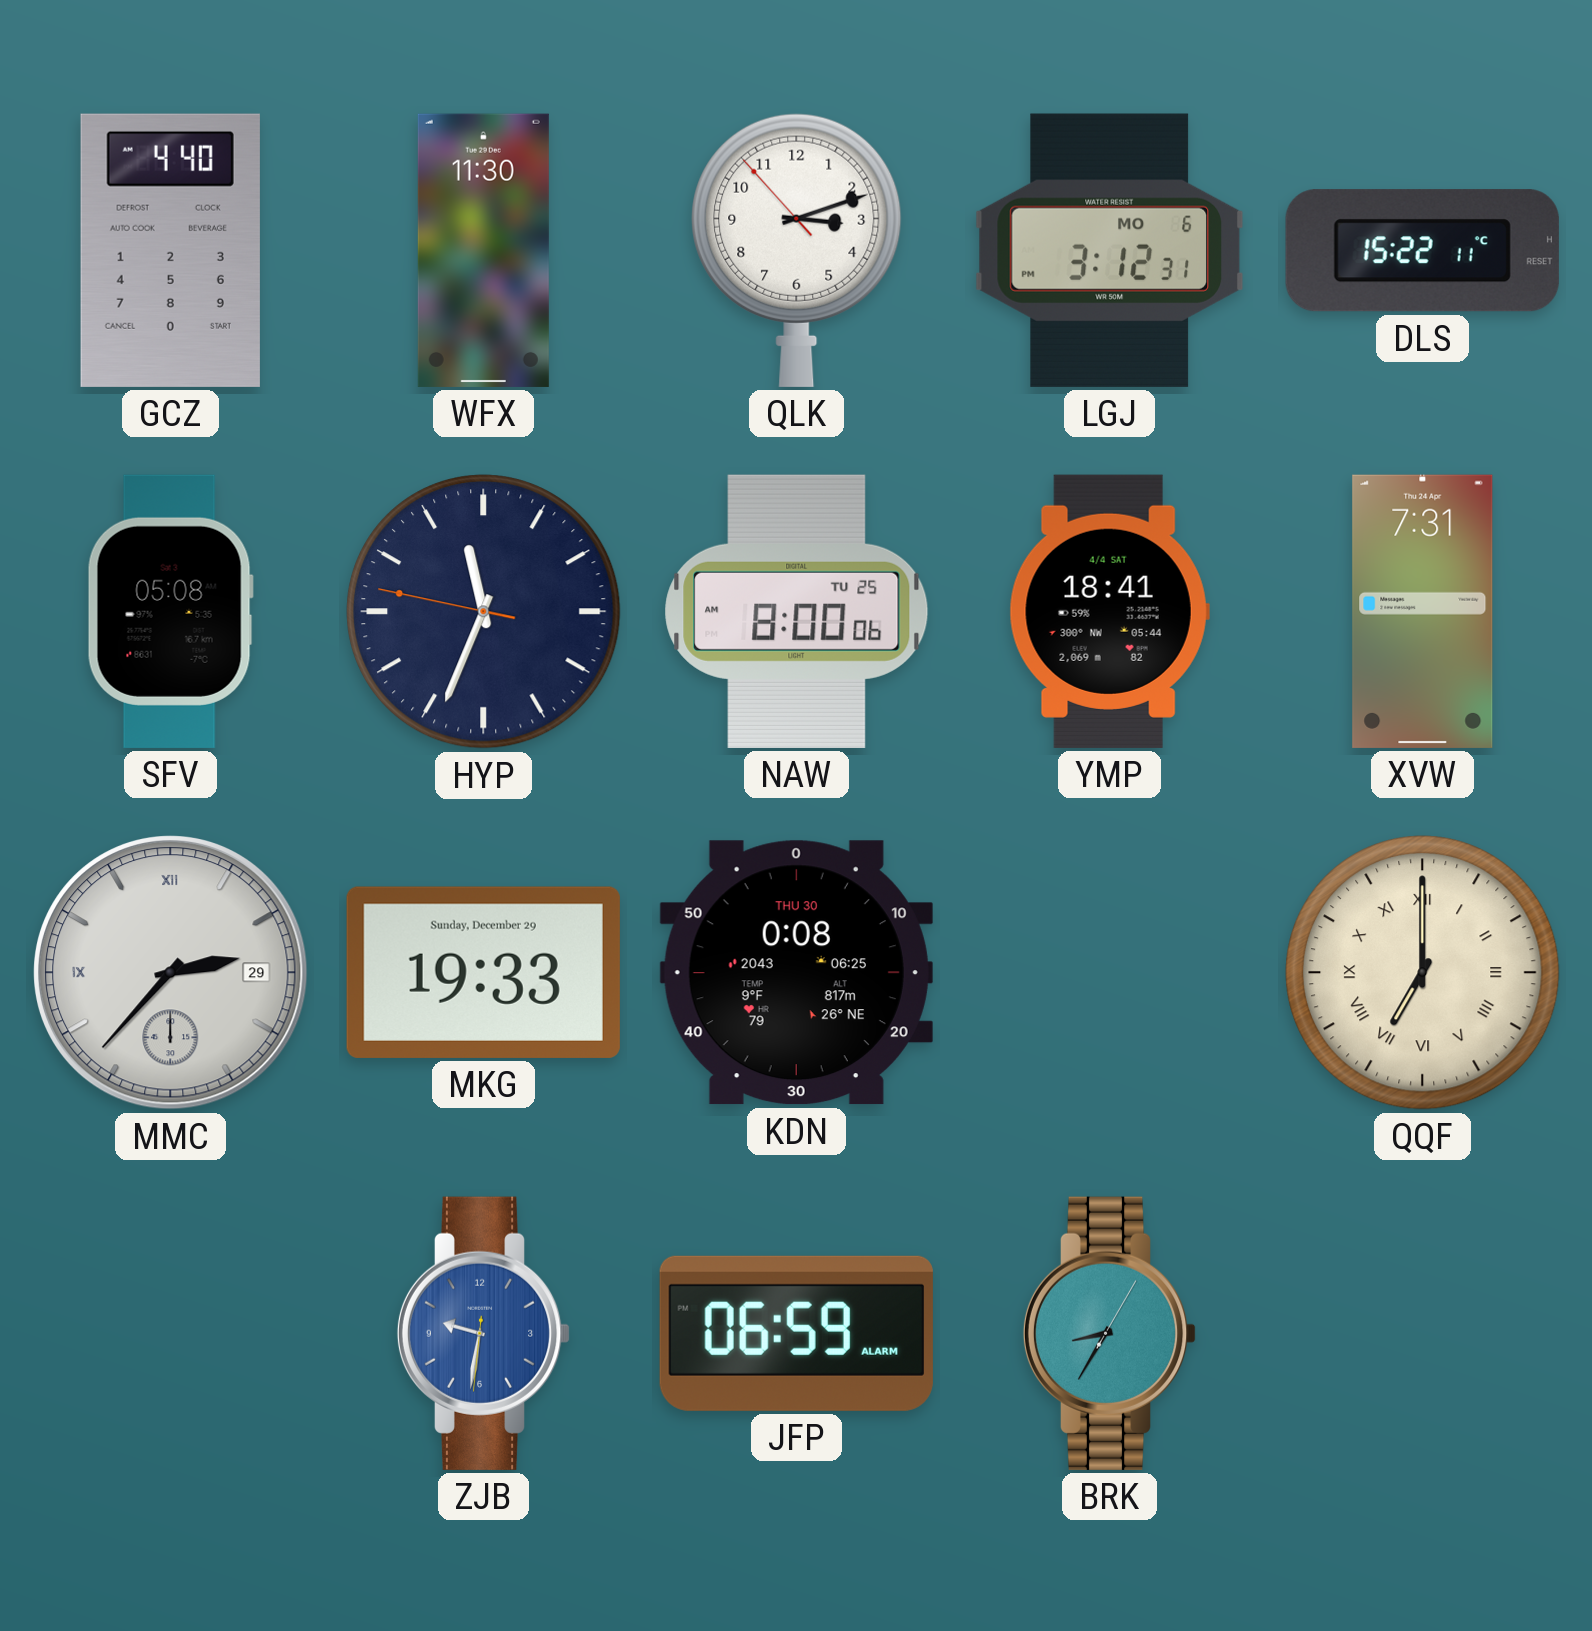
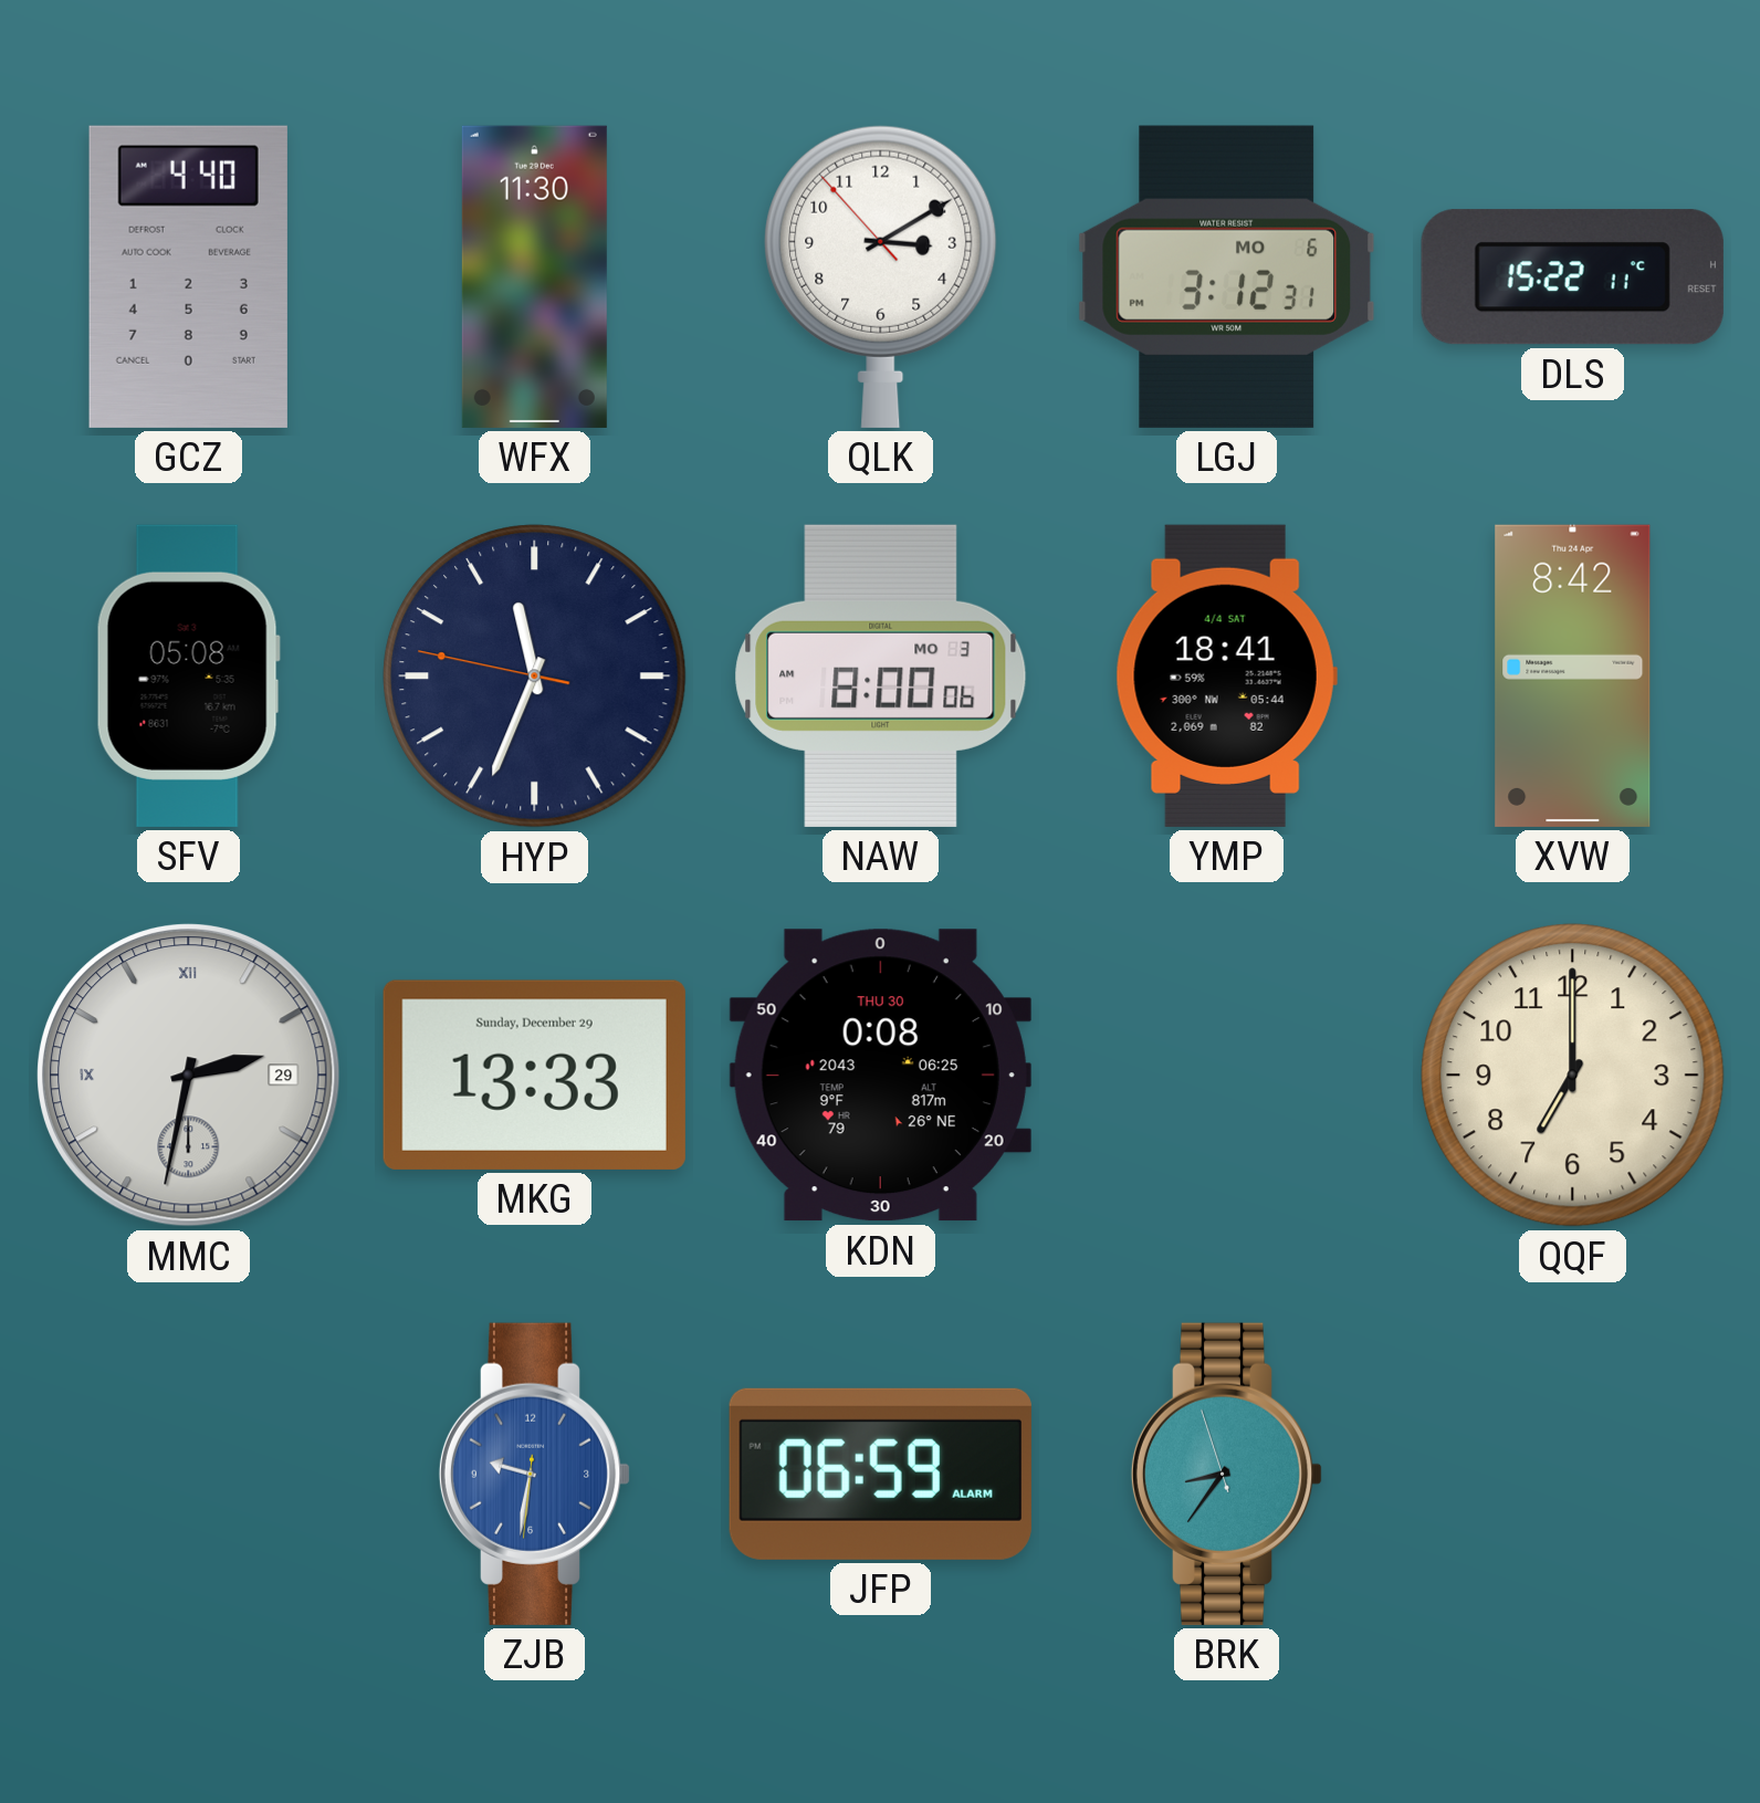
QLK: 3:11 -> 3:09 (881, 276)
NAW date: TU 25 -> MO 3 (881, 675)
XVW: 7:31 -> 8:42 (1573, 675)
MMC: 2:37 -> 2:32 (189, 1076)
MKG: 19:33 -> 13:33 (534, 1075)
QQF numerals: Roman -> Arabic (1573, 1076)
BRK: 8:35:05 -> 8:35:57 (1227, 1474)
